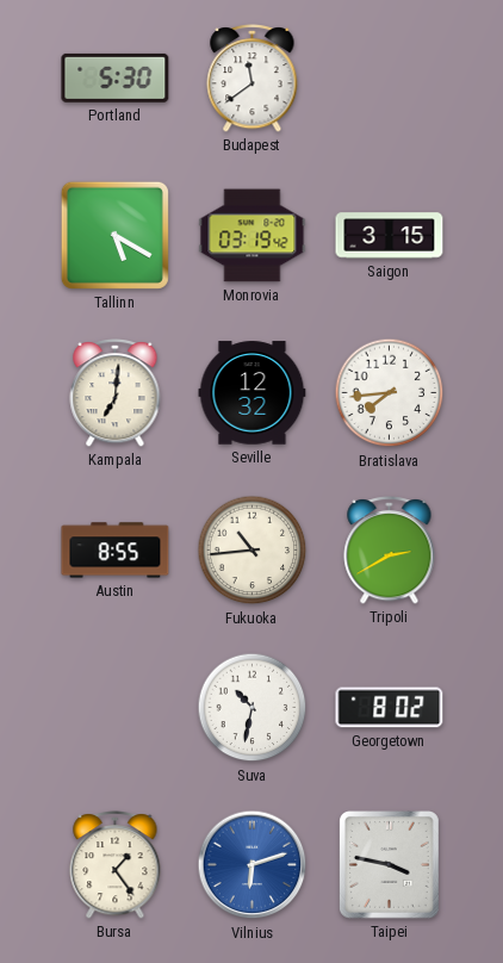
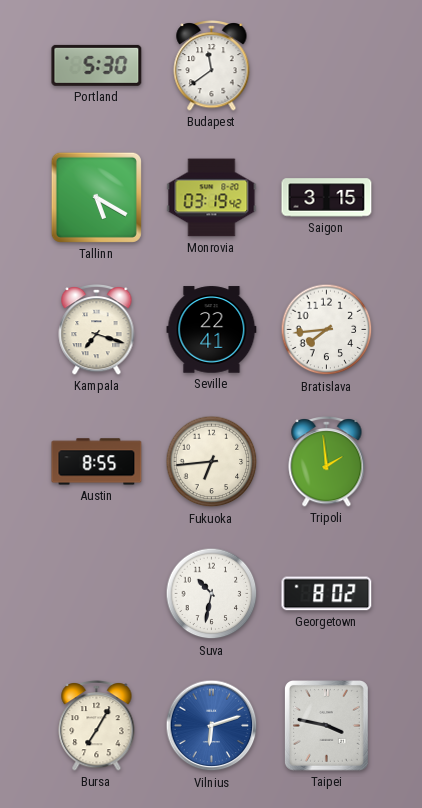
Kampala: 7:01 -> 7:18 (97, 329)
Seville: 12:32 -> 22:41 (212, 330)
Fukuoka: 10:44 -> 6:44 (212, 462)
Tripoli: 2:40 -> 1:59 (327, 461)
Bursa: 1:24 -> 7:05 (97, 725)
